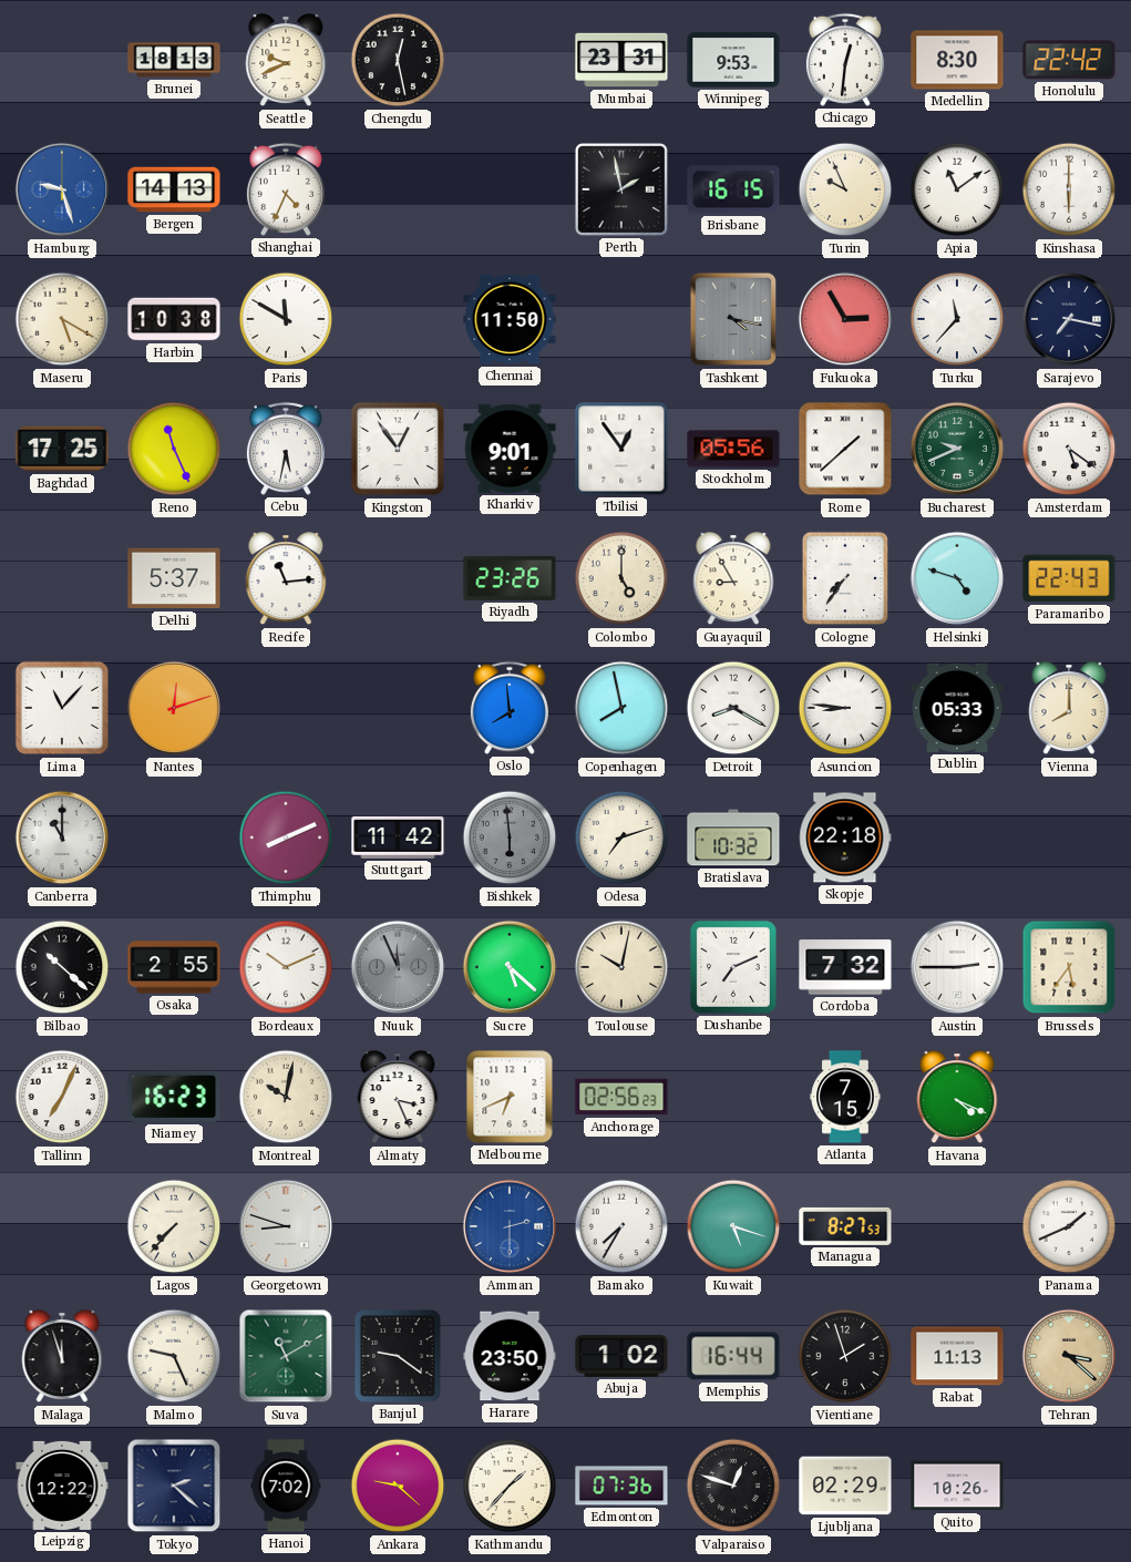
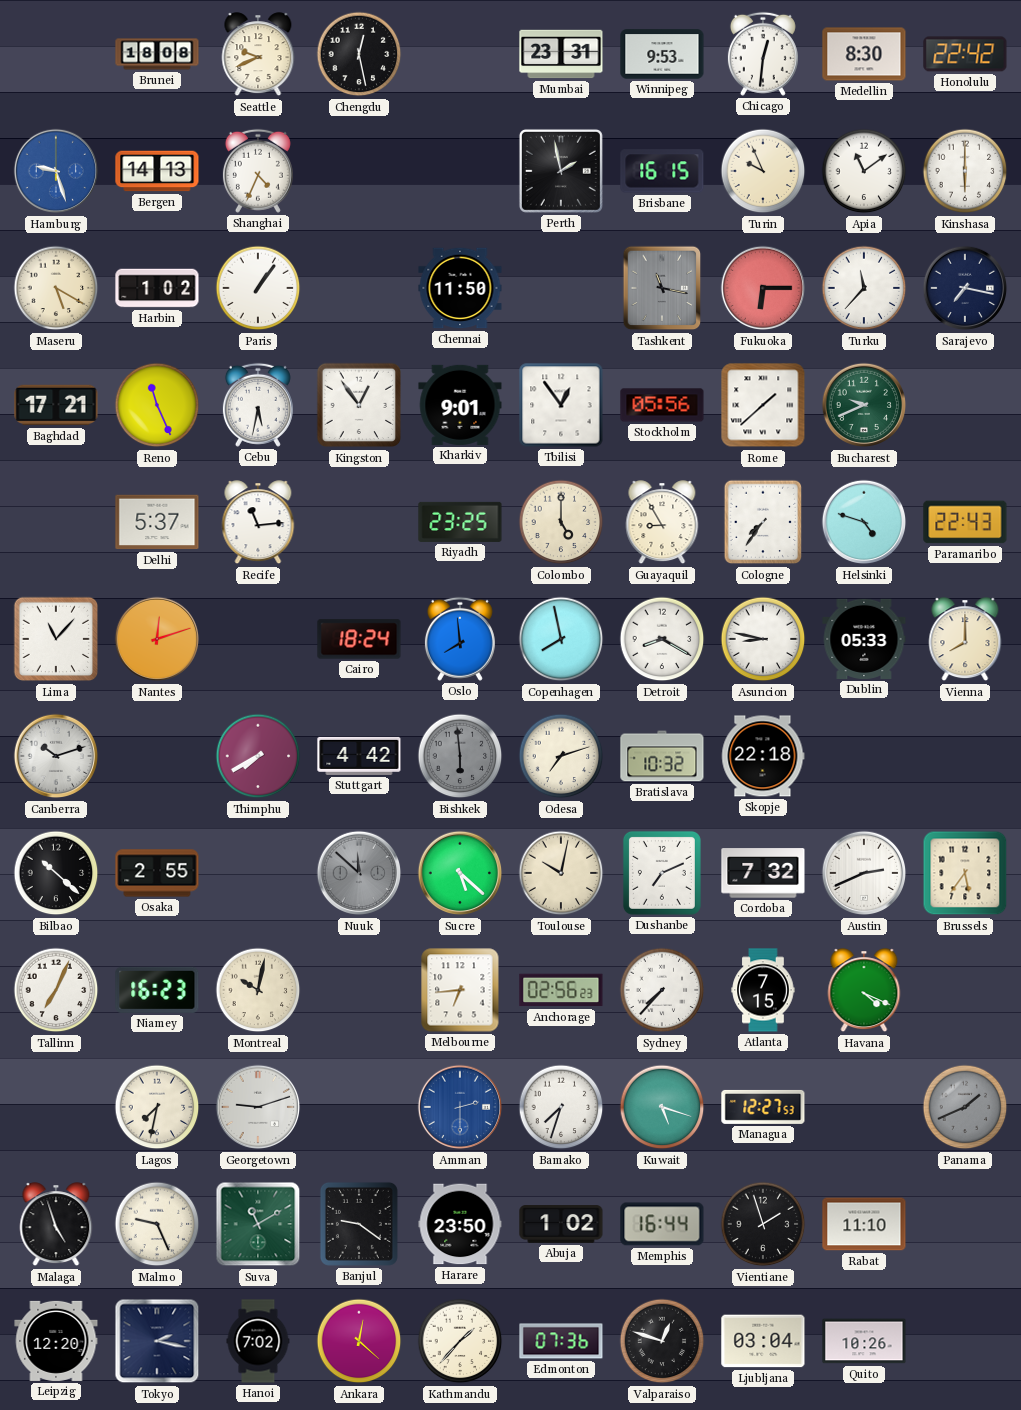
Brunei: 18:13 -> 18:08 (157, 54)
Harbin: 10:38 -> 1:02 (157, 288)
Paris: 11:50 -> 1:06 (258, 288)
Tashkent: 4:17 -> 11:17 (662, 288)
Fukuoka: 2:55 -> 6:15 (763, 288)
Baghdad: 17:25 -> 17:21 (56, 405)
Amsterdam: 5:21 -> none (1069, 449)
Riyadh: 23:26 -> 23:25 (460, 522)
Cairo: none -> 18:24 (359, 639)
Asuncion: 8:46 -> 8:47 (763, 639)
Canberra: 11:00 -> 10:12 (56, 756)
Thimphu: 8:11 -> 7:40 (258, 756)
Stuttgart: 11:42 -> 4:42 (359, 756)
Bordeaux: 10:11 -> none (286, 967)
Nuuk: 11:56 -> 11:52 (359, 873)
Austin: 2:45 -> 2:41 (864, 873)
Almaty: 3:26 -> none (398, 1098)
Melbourne: 6:41 -> 6:44 (460, 990)
Sydney: none -> 7:37 (662, 990)
Lagos: 7:37 -> 7:32 (157, 1107)
Georgetown: 8:48 -> 9:12 (258, 1107)
Bamako: 7:35 -> 7:33 (561, 1107)
Managua: 8:27 -> 12:27 (763, 1107)
Panama dial: white -> grey (965, 1107)
Malaga: 11:57 -> 4:57 (56, 1225)
Rabat: 11:13 -> 11:10 (864, 1224)
Tehran: 3:22 -> none (1069, 1356)
Leipzig: 12:22 -> 12:20 (56, 1341)
Tokyo: 2:22 -> 2:17 (157, 1341)
Ankara: 9:22 -> 12:22 (359, 1341)
Ljubljana: 02:29 -> 03:04 (763, 1341)
